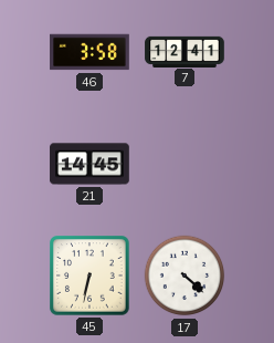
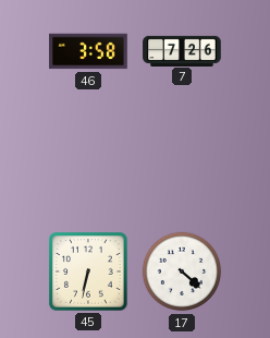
7: 12:41 -> 7:26 (182, 50)
21: 14:45 -> none (89, 164)
